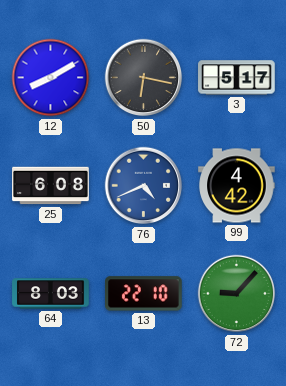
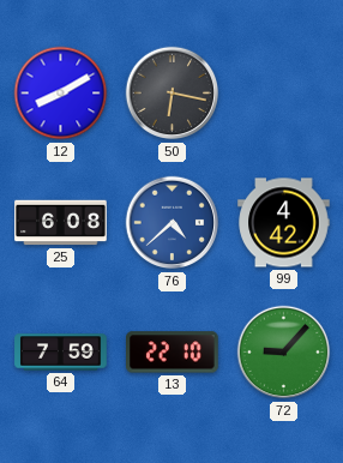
3: 5:17 -> none (237, 78)
76: 4:41 -> 4:38 (173, 223)
64: 8:03 -> 7:59 (61, 353)
